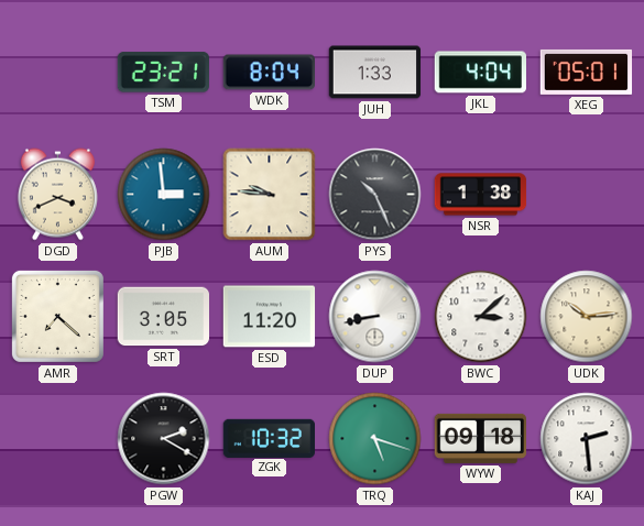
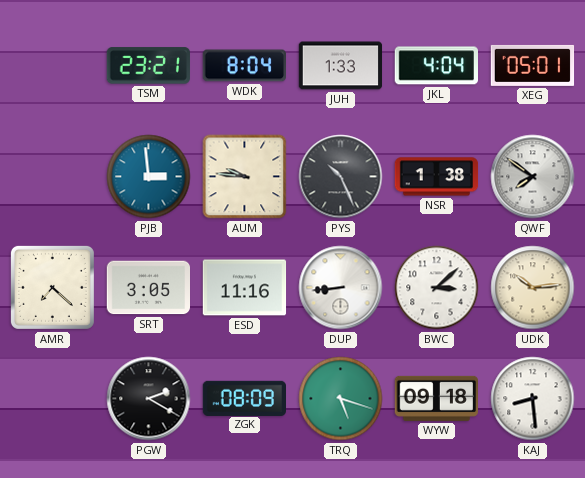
DGD: 3:41 -> none (57, 195)
QWF: none -> 7:51 (533, 177)
ESD: 11:20 -> 11:16 (245, 288)
DUP: 8:43 -> 8:44 (341, 288)
ZGK: 10:32 -> 08:09 (244, 398)
KAJ: 2:29 -> 8:29 (533, 399)
